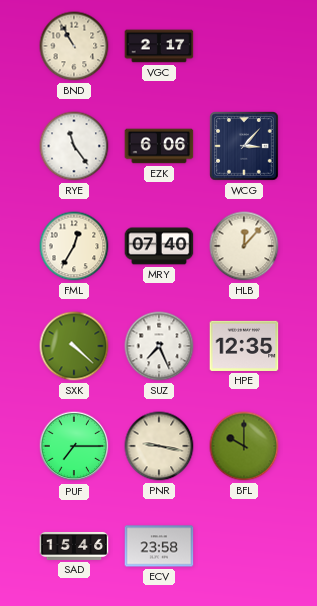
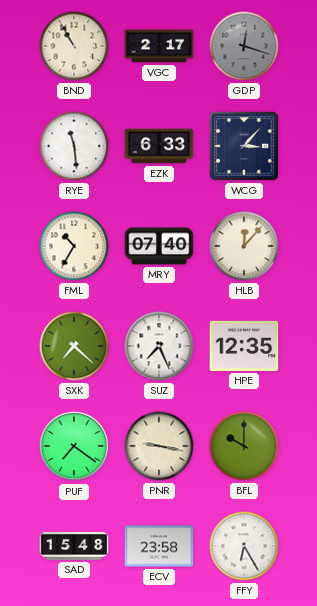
GDP: none -> 12:18 (244, 46)
RYE: 11:24 -> 11:29 (74, 146)
EZK: 6:06 -> 6:33 (159, 146)
FML: 12:35 -> 10:35 (74, 246)
SXK: 4:22 -> 7:22 (74, 346)
PUF: 7:15 -> 7:21 (74, 446)
SAD: 15:46 -> 15:48 (74, 546)
FFY: none -> 6:25 (244, 546)
